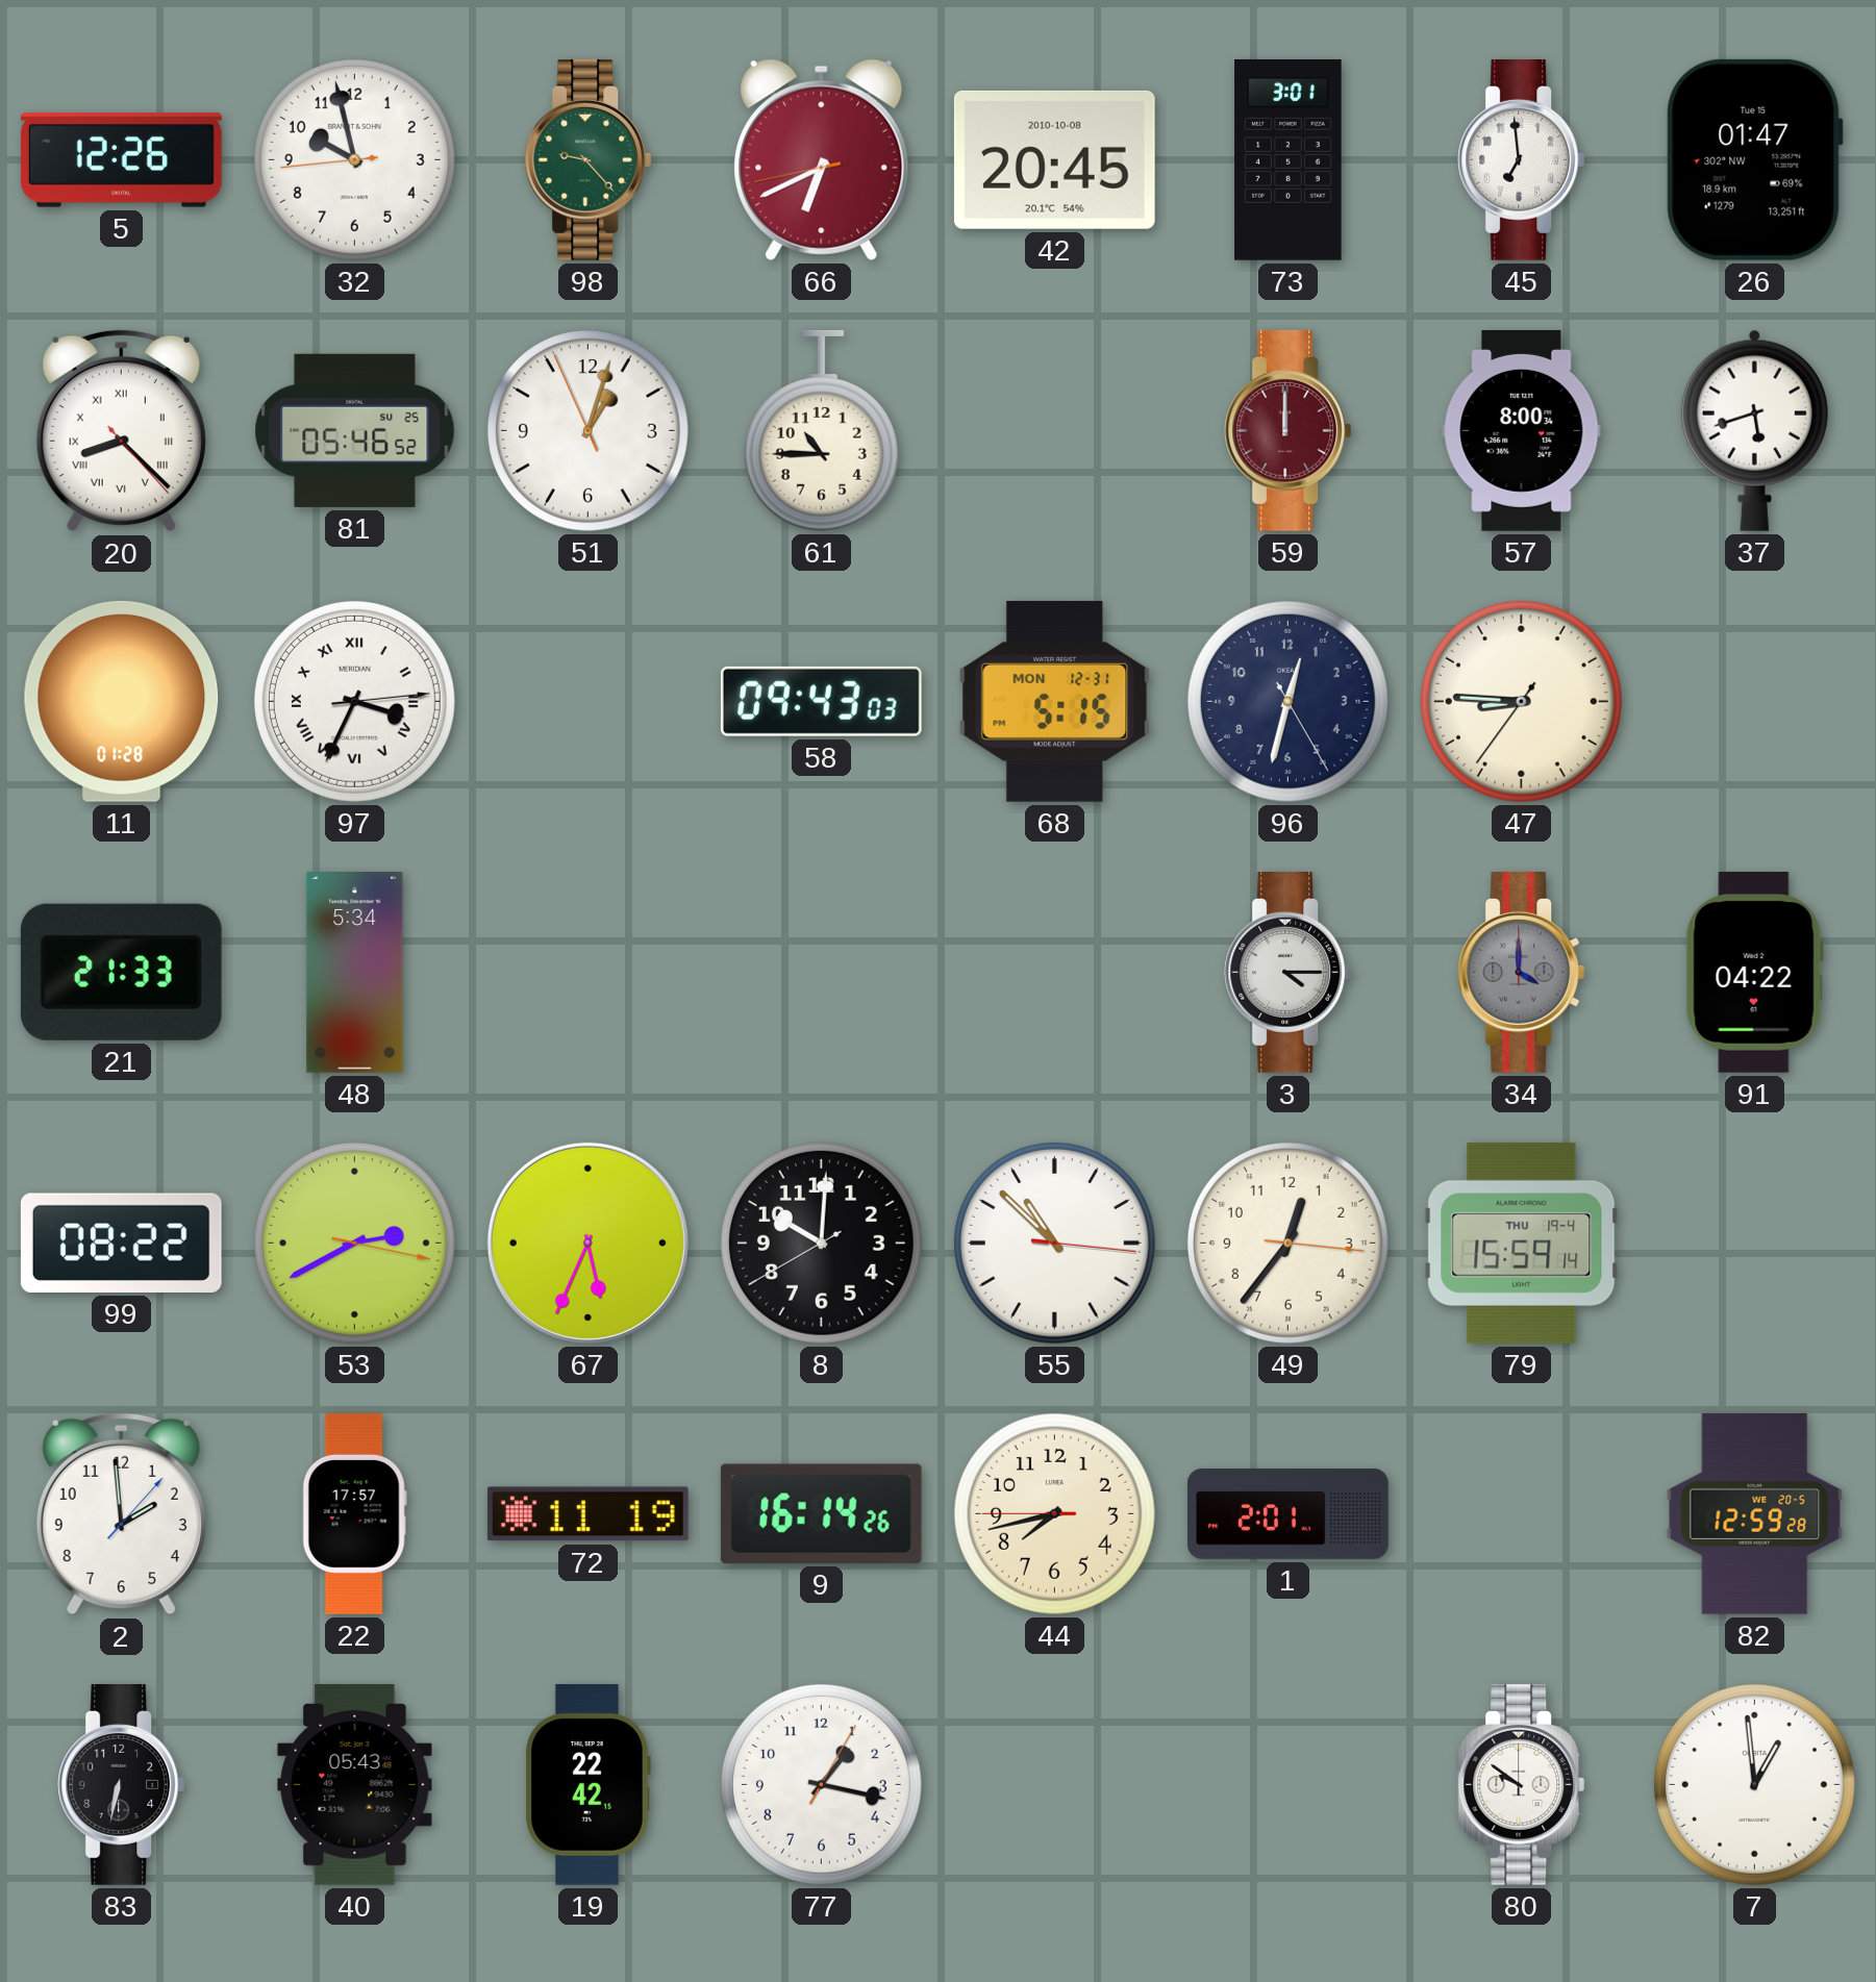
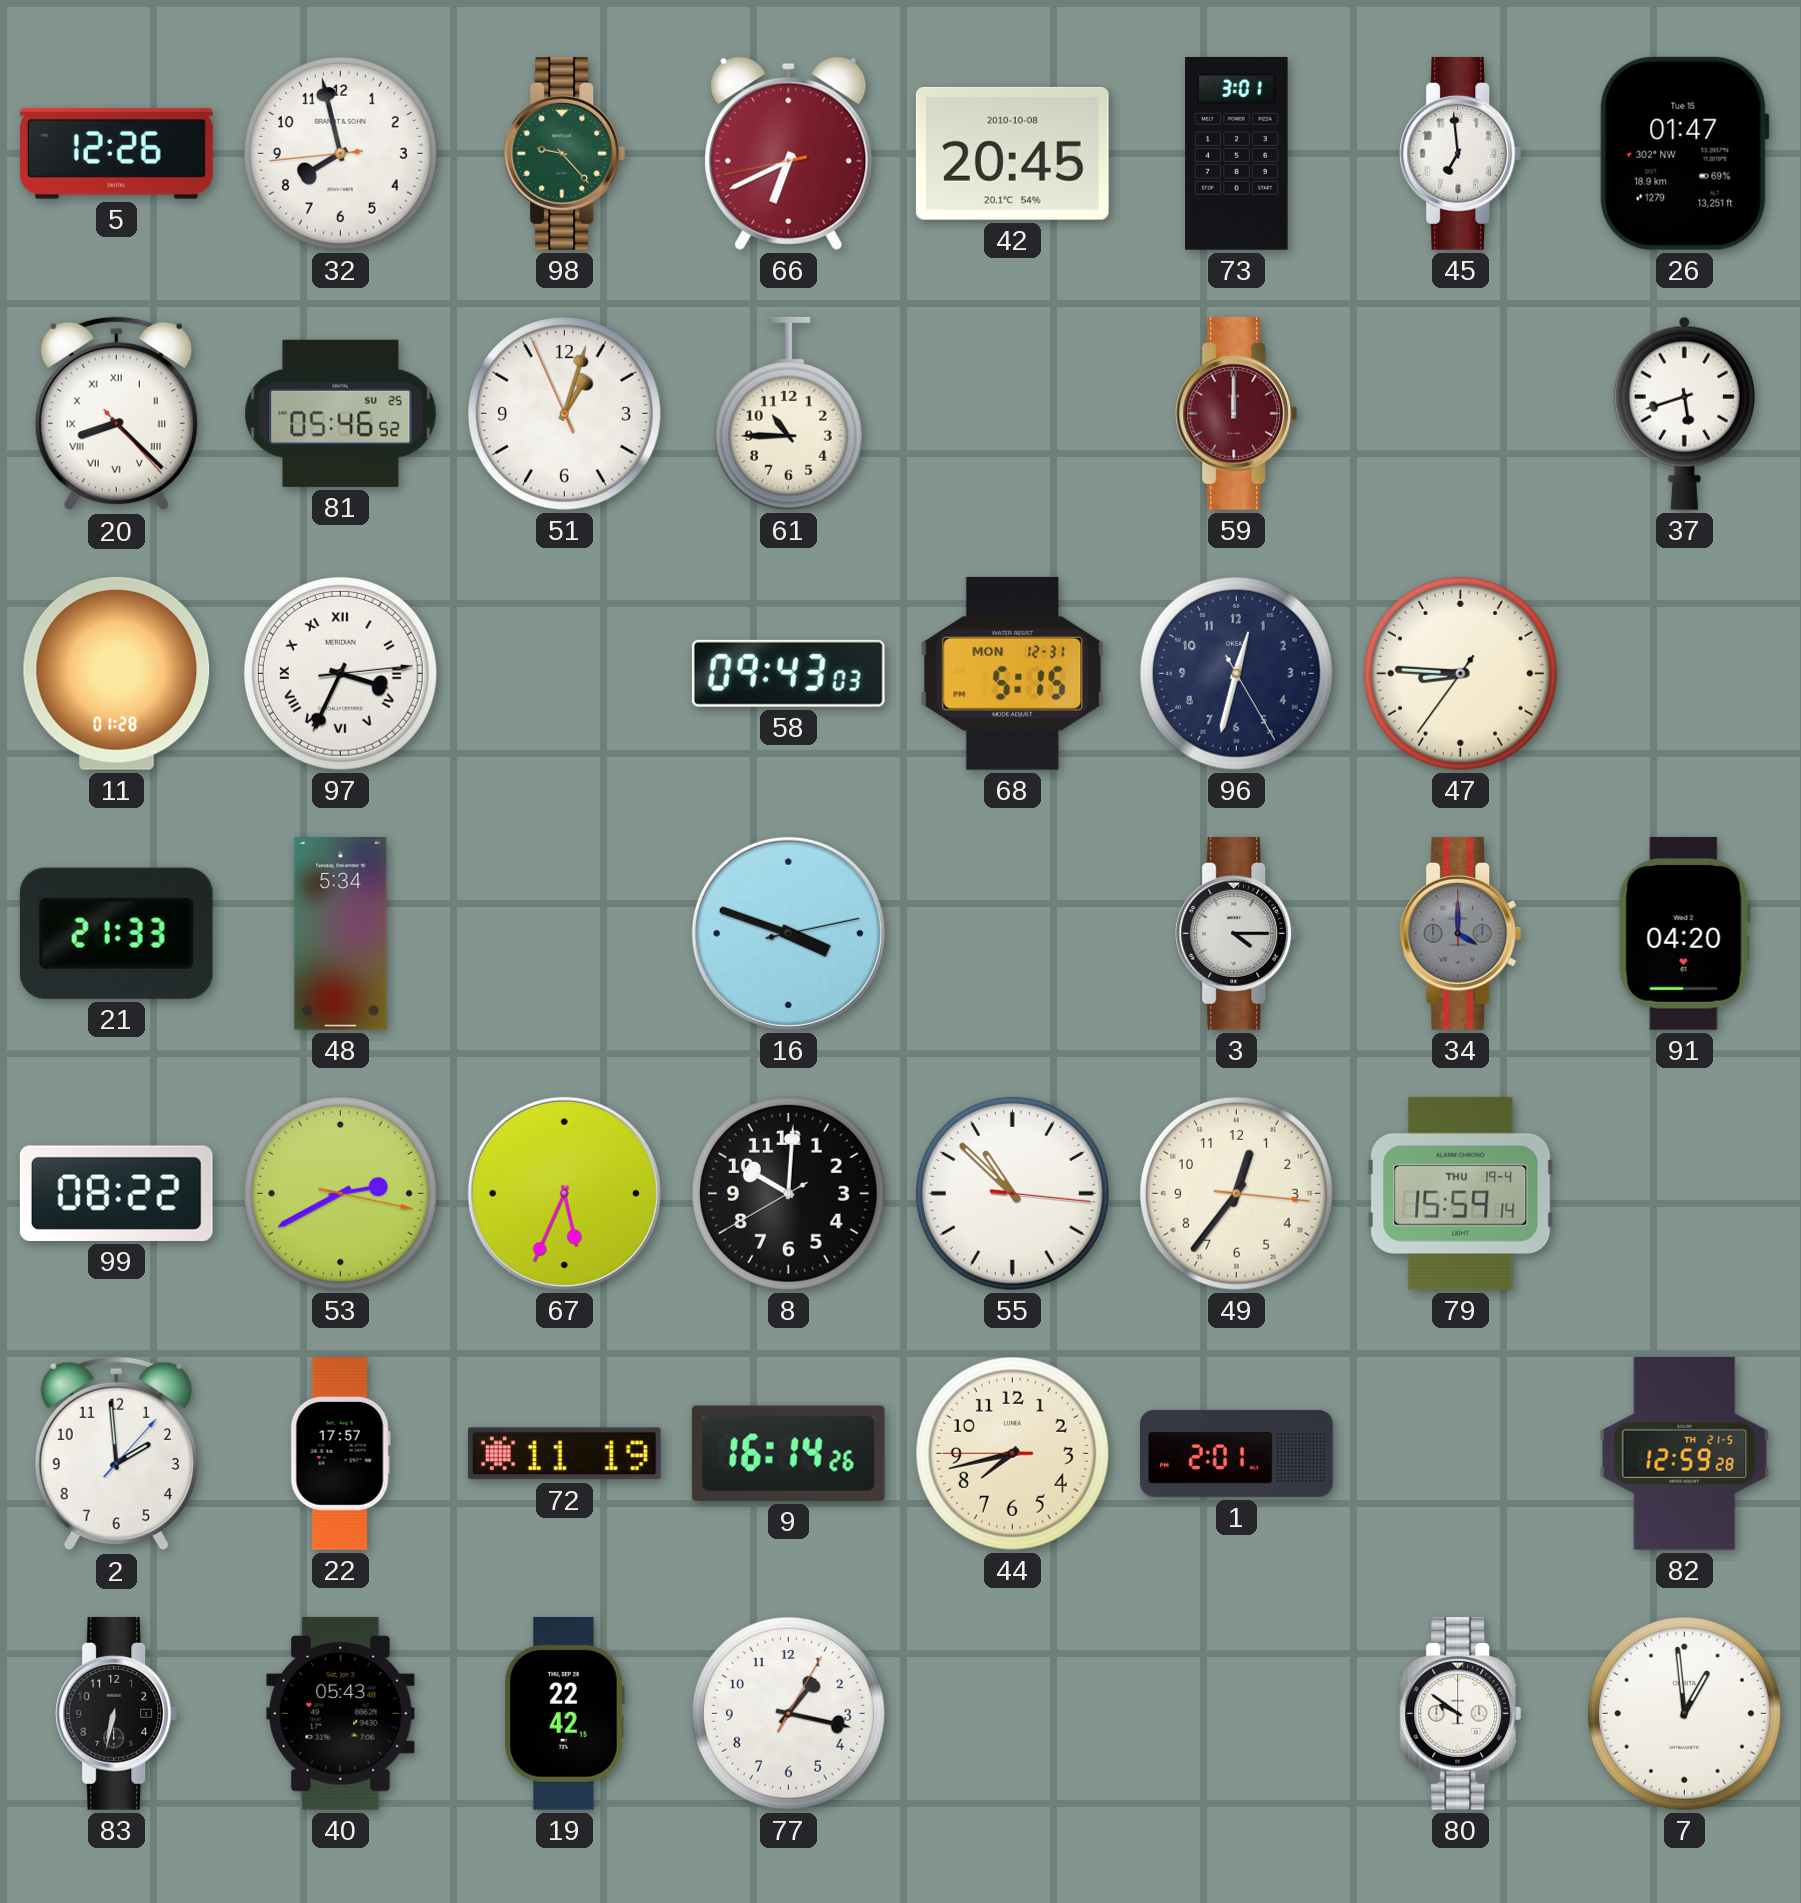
32: 9:57 -> 7:57 (340, 153)
57: 8:00 -> none (1522, 430)
16: none -> 3:48 (788, 933)
91: 04:22 -> 04:20 (1684, 933)
82 date: WE 20-5 -> TH 21-5 (1685, 1453)
